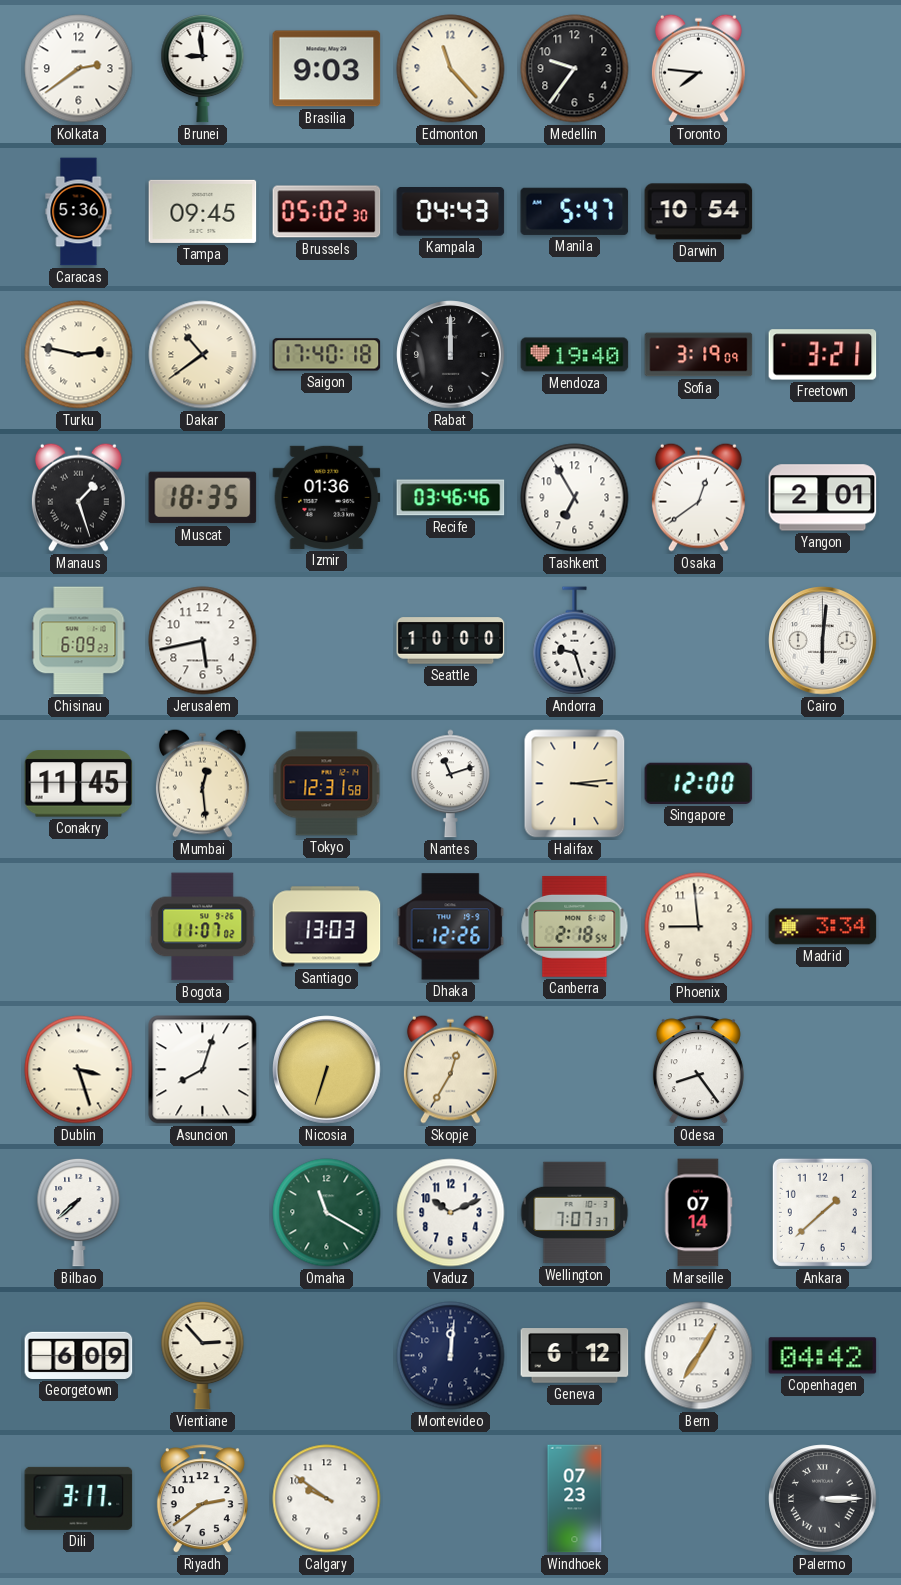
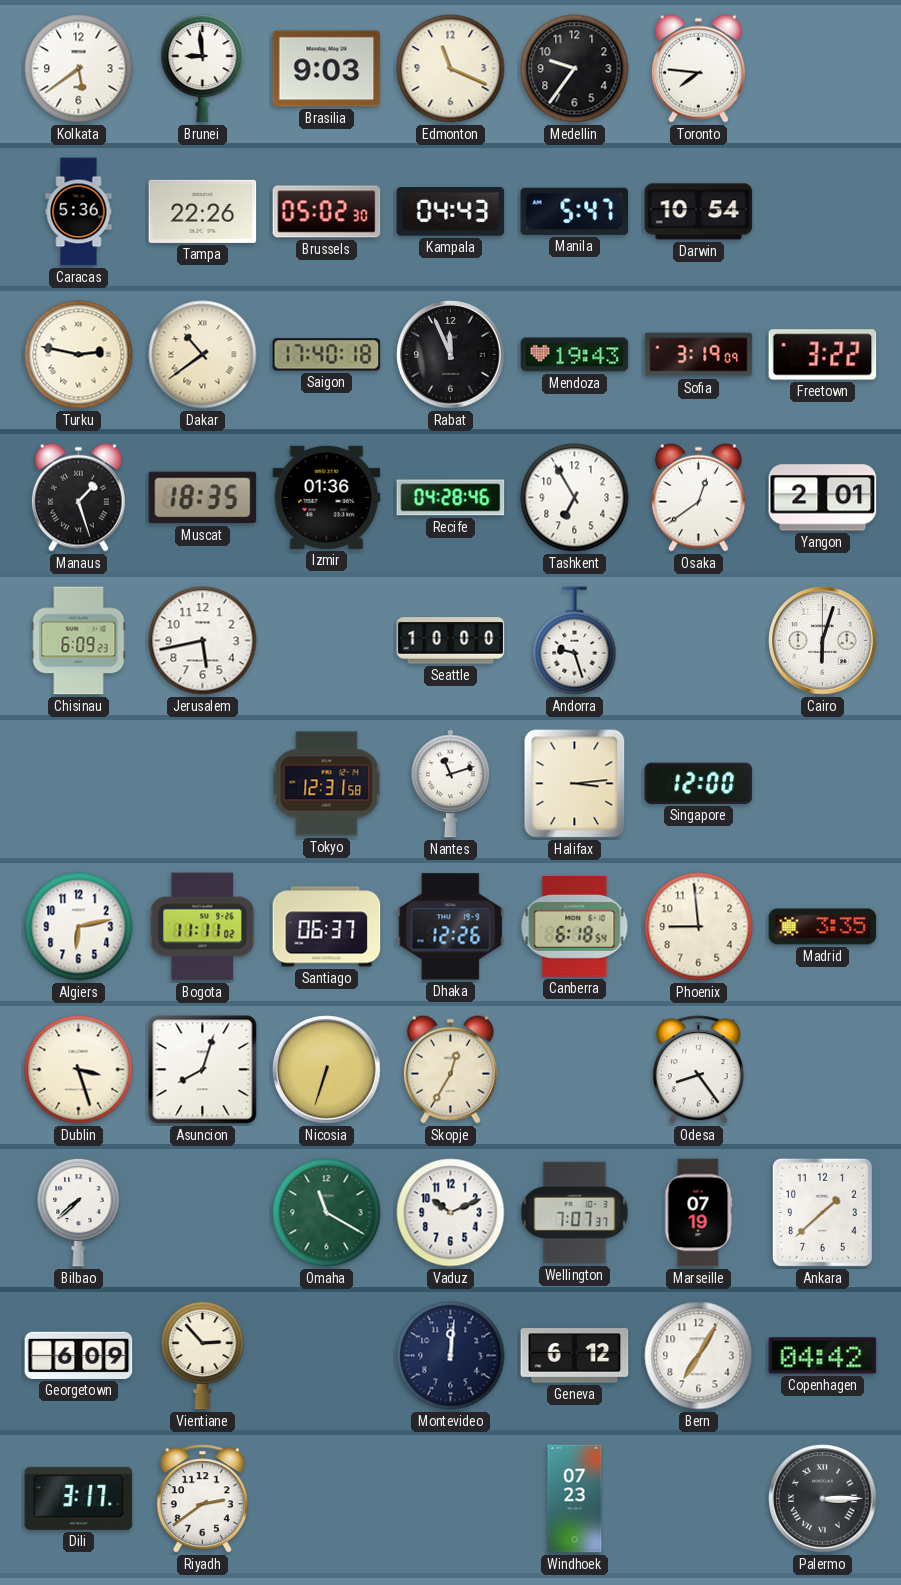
Kolkata: 2:39 -> 5:39 (79, 69)
Edmonton: 11:23 -> 11:19 (451, 69)
Tampa: 09:45 -> 22:26 (203, 211)
Rabat: 12:00 -> 11:56 (451, 355)
Mendoza: 19:40 -> 19:43 (575, 355)
Freetown: 3:21 -> 3:22 (823, 355)
Recife: 03:46 -> 04:28 (451, 498)
Cairo: 6:01 -> 6:03 (823, 641)
Conakry: 11:45 -> none (79, 784)
Mumbai: 12:29 -> none (202, 783)
Algiers: none -> 6:13 (79, 927)
Bogota: 11:07 -> 11:11 (203, 927)
Santiago: 13:03 -> 06:37 (327, 927)
Canberra: 2:18 -> 6:18 (575, 926)
Madrid: 3:34 -> 3:35 (823, 927)
Marseille: 07:14 -> 07:19 (699, 1213)
Calgary: 9:51 -> none (327, 1499)
